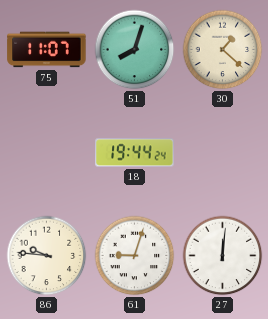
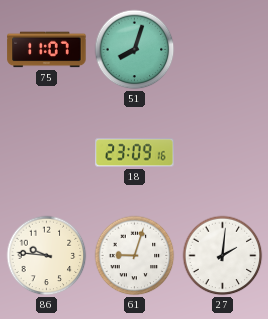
30: 1:22 -> none (223, 50)
18: 19:44 -> 23:09 (135, 153)
27: 12:01 -> 2:01 (223, 256)
